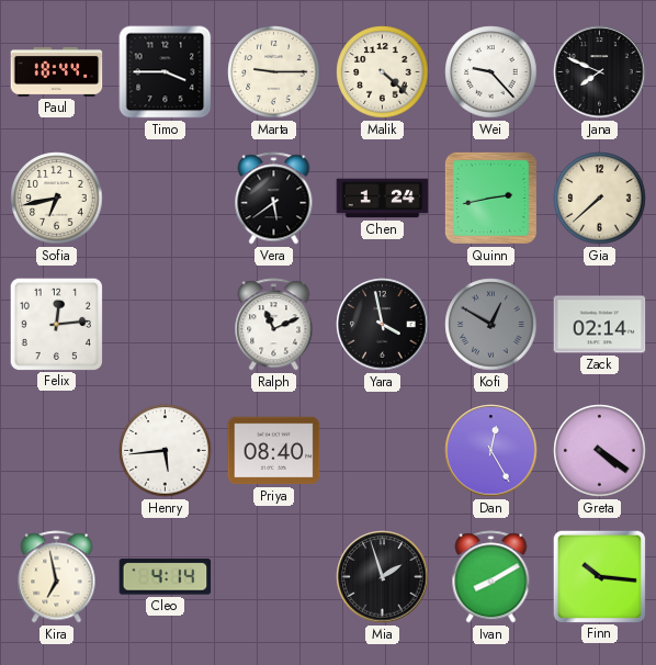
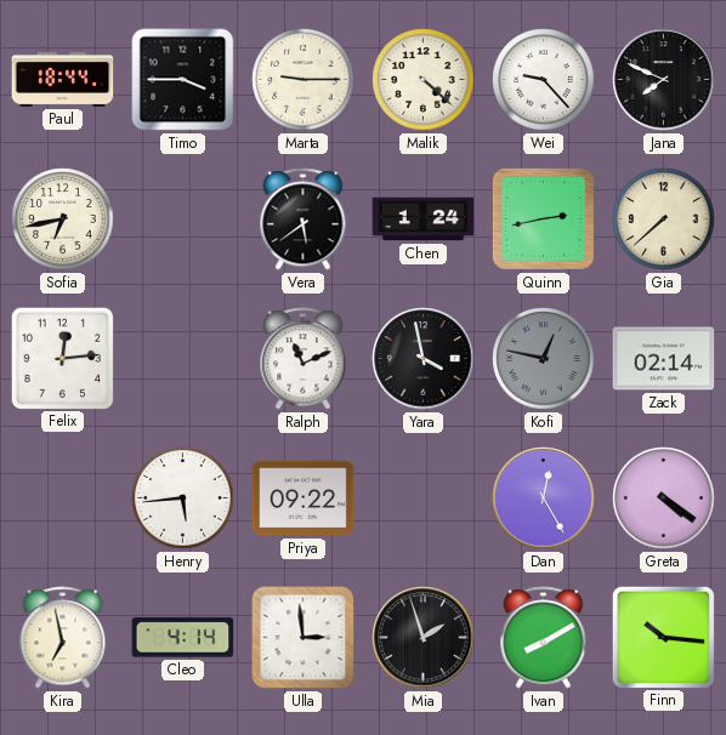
Kofi: 12:50 -> 12:47 (544, 359)
Priya: 08:40 -> 09:22 (304, 498)
Ulla: none -> 2:59 (304, 638)
